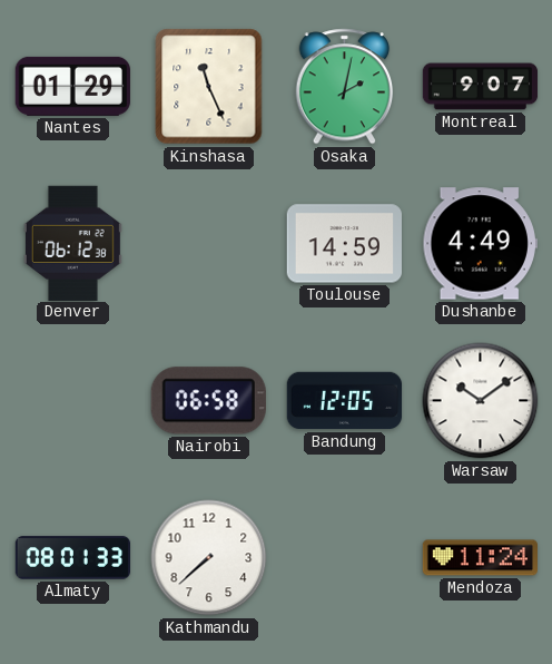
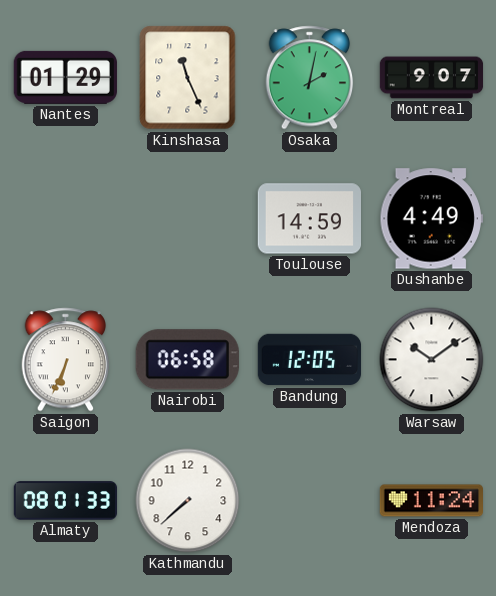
Denver: 06:12 -> none (72, 243)
Saigon: none -> 6:34 (66, 360)
